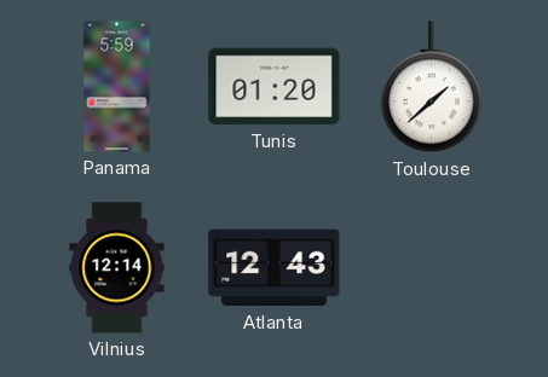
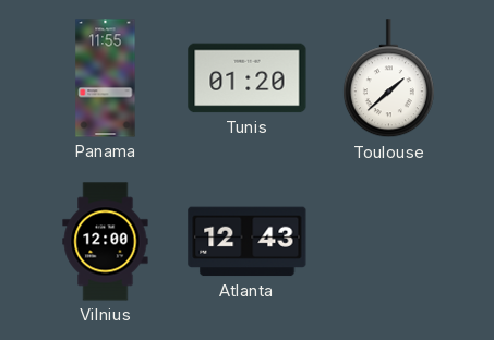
Panama: 5:59 -> 11:55 (106, 78)
Vilnius: 12:14 -> 12:00 (106, 242)
